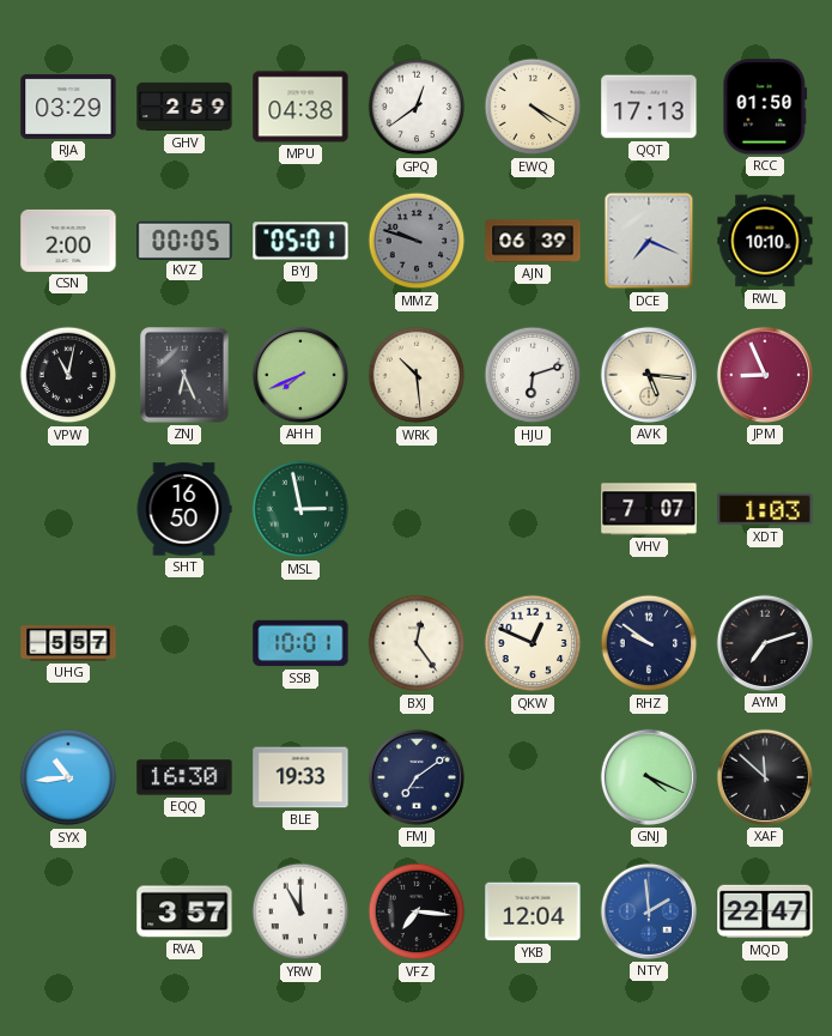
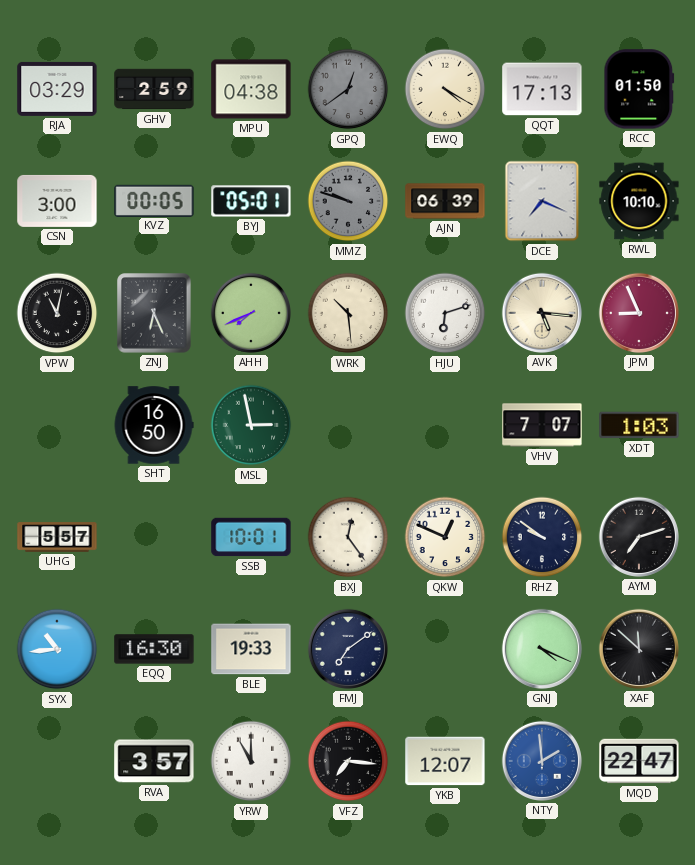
GPQ dial: white -> grey (348, 89)
CSN: 2:00 -> 3:00 (57, 201)
YKB: 12:04 -> 12:07 (445, 761)
